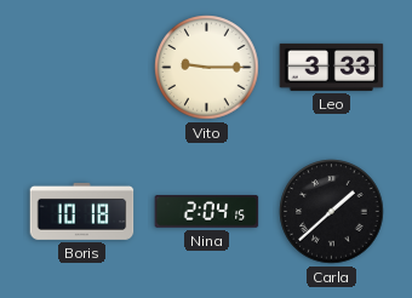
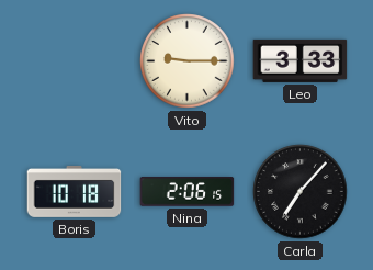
Nina: 2:04 -> 2:06 (188, 192)
Carla: 1:38 -> 7:07 (301, 192)
